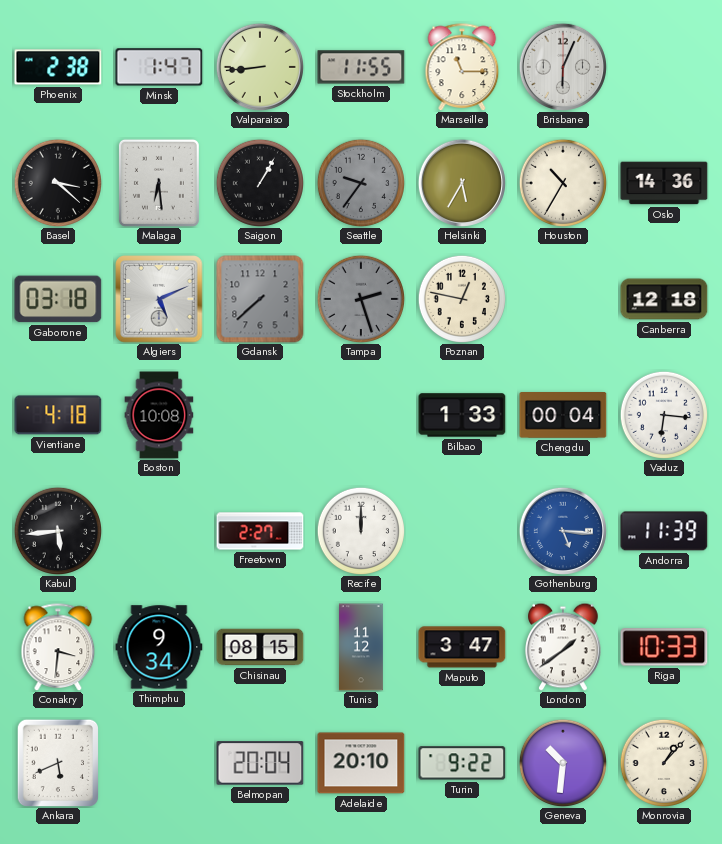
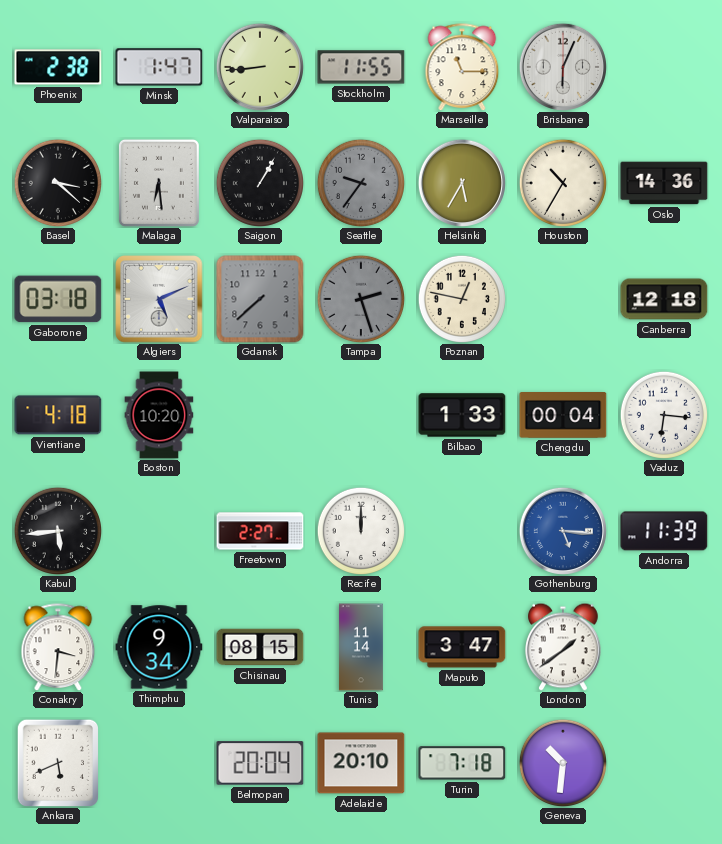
Boston: 10:08 -> 10:20 (159, 415)
Tunis: 11:12 -> 11:14 (361, 647)
Riga: 10:33 -> none (664, 647)
Turin: 9:22 -> 7:18 (462, 763)
Monrovia: 1:07 -> none (663, 762)
